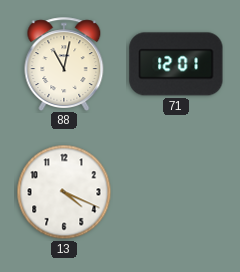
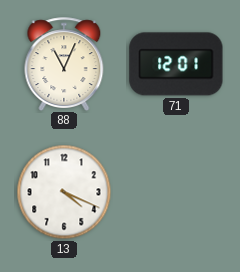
88: 11:02 -> 11:04 (64, 64)
